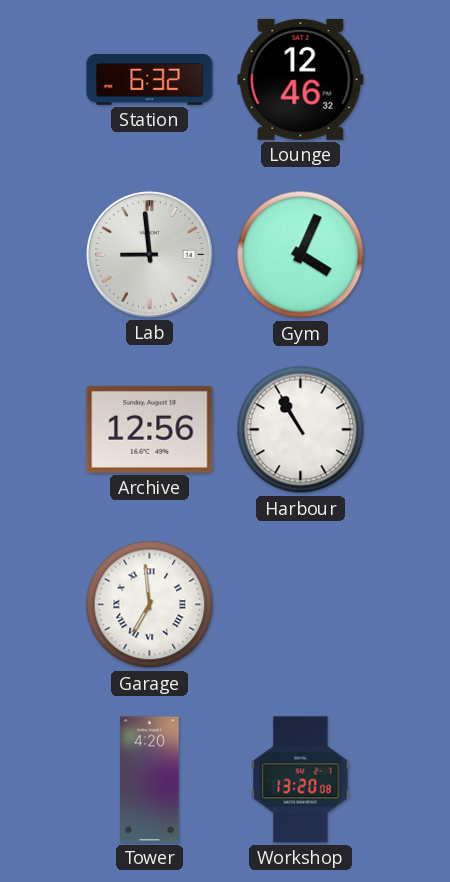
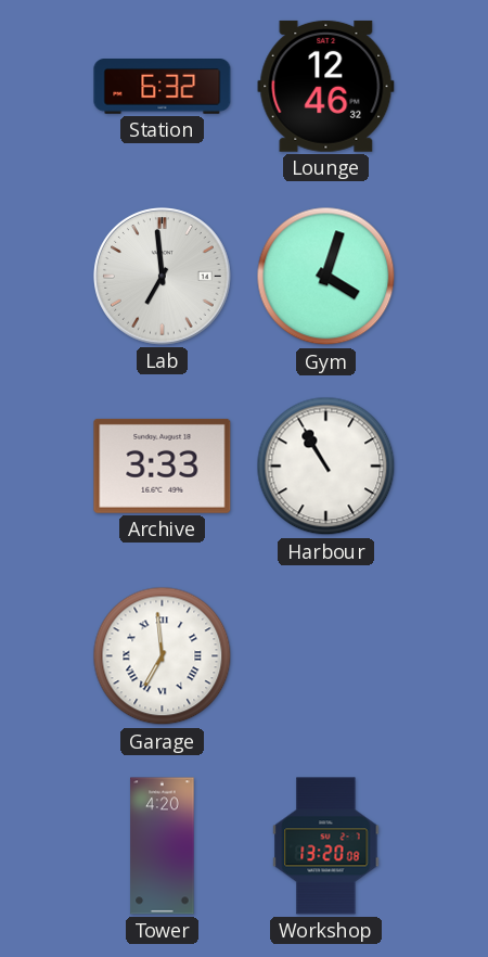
Lab: 8:59 -> 6:59 (163, 277)
Gym: 4:04 -> 4:03 (326, 277)
Archive: 12:56 -> 3:33 (163, 465)
